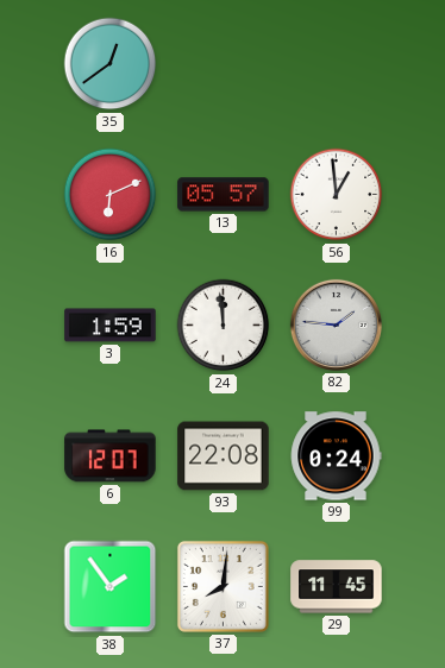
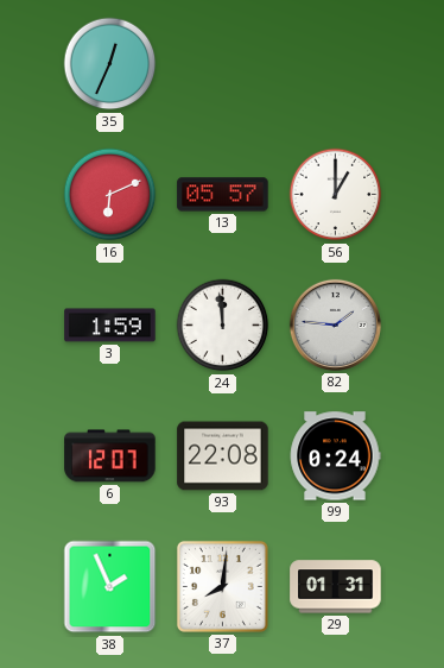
35: 12:39 -> 12:34 (110, 64)
56: 12:59 -> 1:00 (336, 195)
38: 1:54 -> 1:56 (110, 587)
29: 11:45 -> 01:31 (336, 587)
